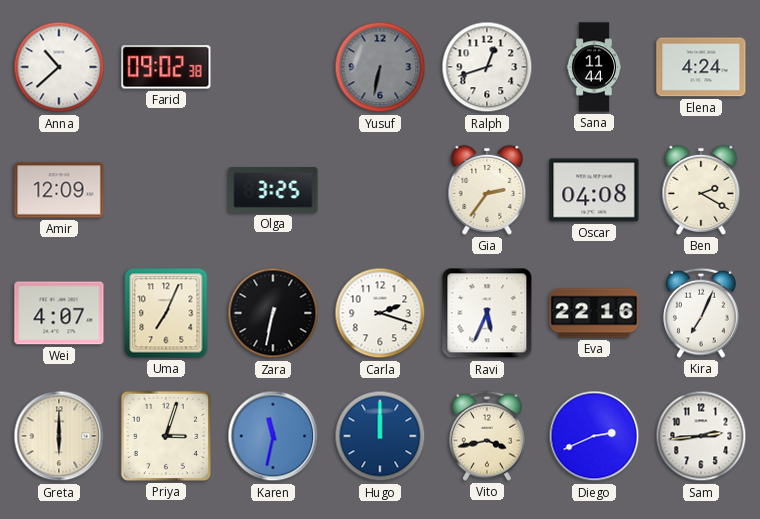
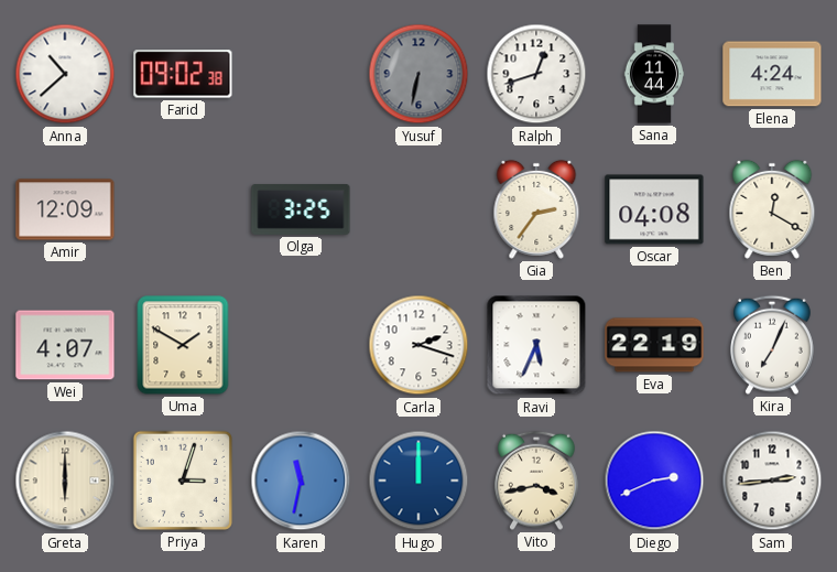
Ben: 2:20 -> 12:20 (772, 209)
Uma: 7:04 -> 1:50 (183, 345)
Zara: 6:32 -> none (273, 313)
Eva: 22:16 -> 22:19 (654, 345)
